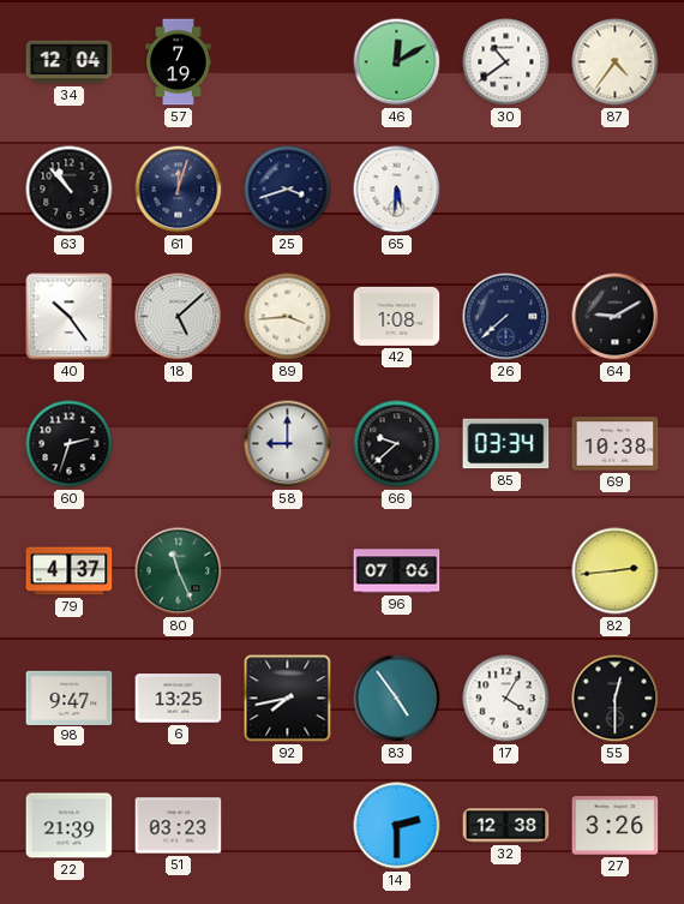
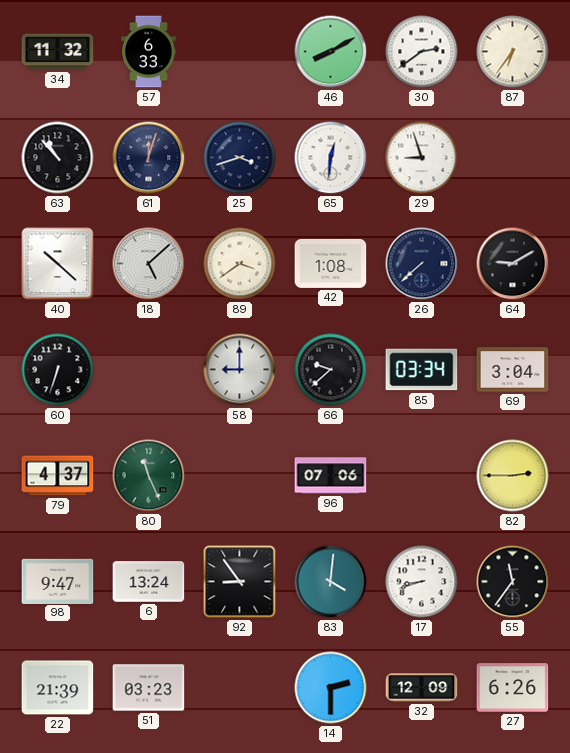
34: 12:04 -> 11:32 (58, 52)
57: 7:19 -> 6:33 (149, 52)
46: 12:10 -> 8:10 (331, 52)
30: 10:39 -> 2:39 (422, 52)
87: 4:36 -> 6:36 (513, 52)
65: 5:31 -> 12:31 (331, 158)
29: none -> 8:57 (422, 158)
40: 10:24 -> 10:22 (58, 264)
89: 3:44 -> 3:39 (240, 264)
60: 2:33 -> 6:33 (58, 370)
69: 10:38 -> 3:04 (513, 370)
82: 2:44 -> 2:45 (513, 476)
6: 13:25 -> 13:24 (149, 582)
92: 7:43 -> 8:54 (240, 582)
83: 4:54 -> 4:01 (331, 582)
17: 4:05 -> 8:42 (422, 582)
55: 12:30 -> 11:36 (513, 582)
32: 12:38 -> 12:09 (422, 688)
27: 3:26 -> 6:26 (513, 688)
